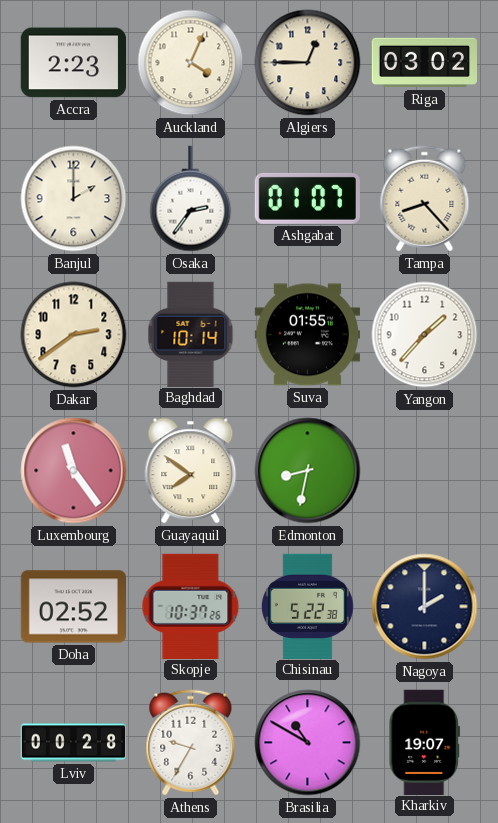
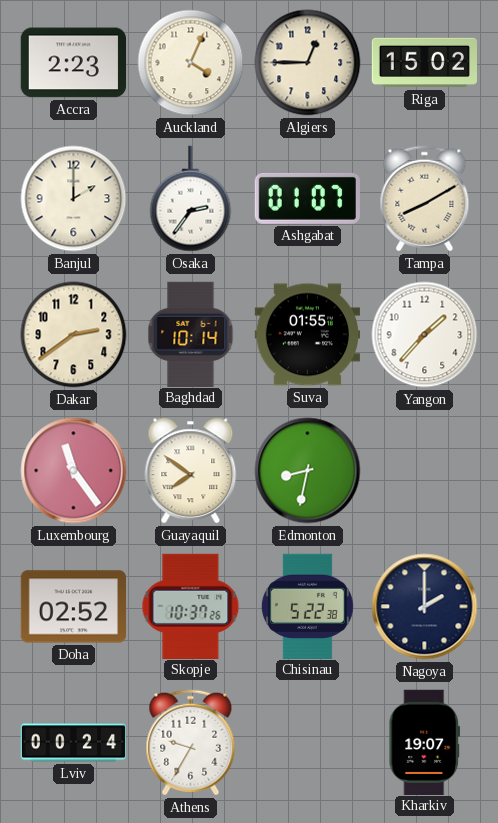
Riga: 03:02 -> 15:02 (424, 63)
Tampa: 8:23 -> 8:10 (425, 199)
Lviv: 00:28 -> 00:24 (74, 743)
Brasilia: 10:50 -> none (308, 743)
